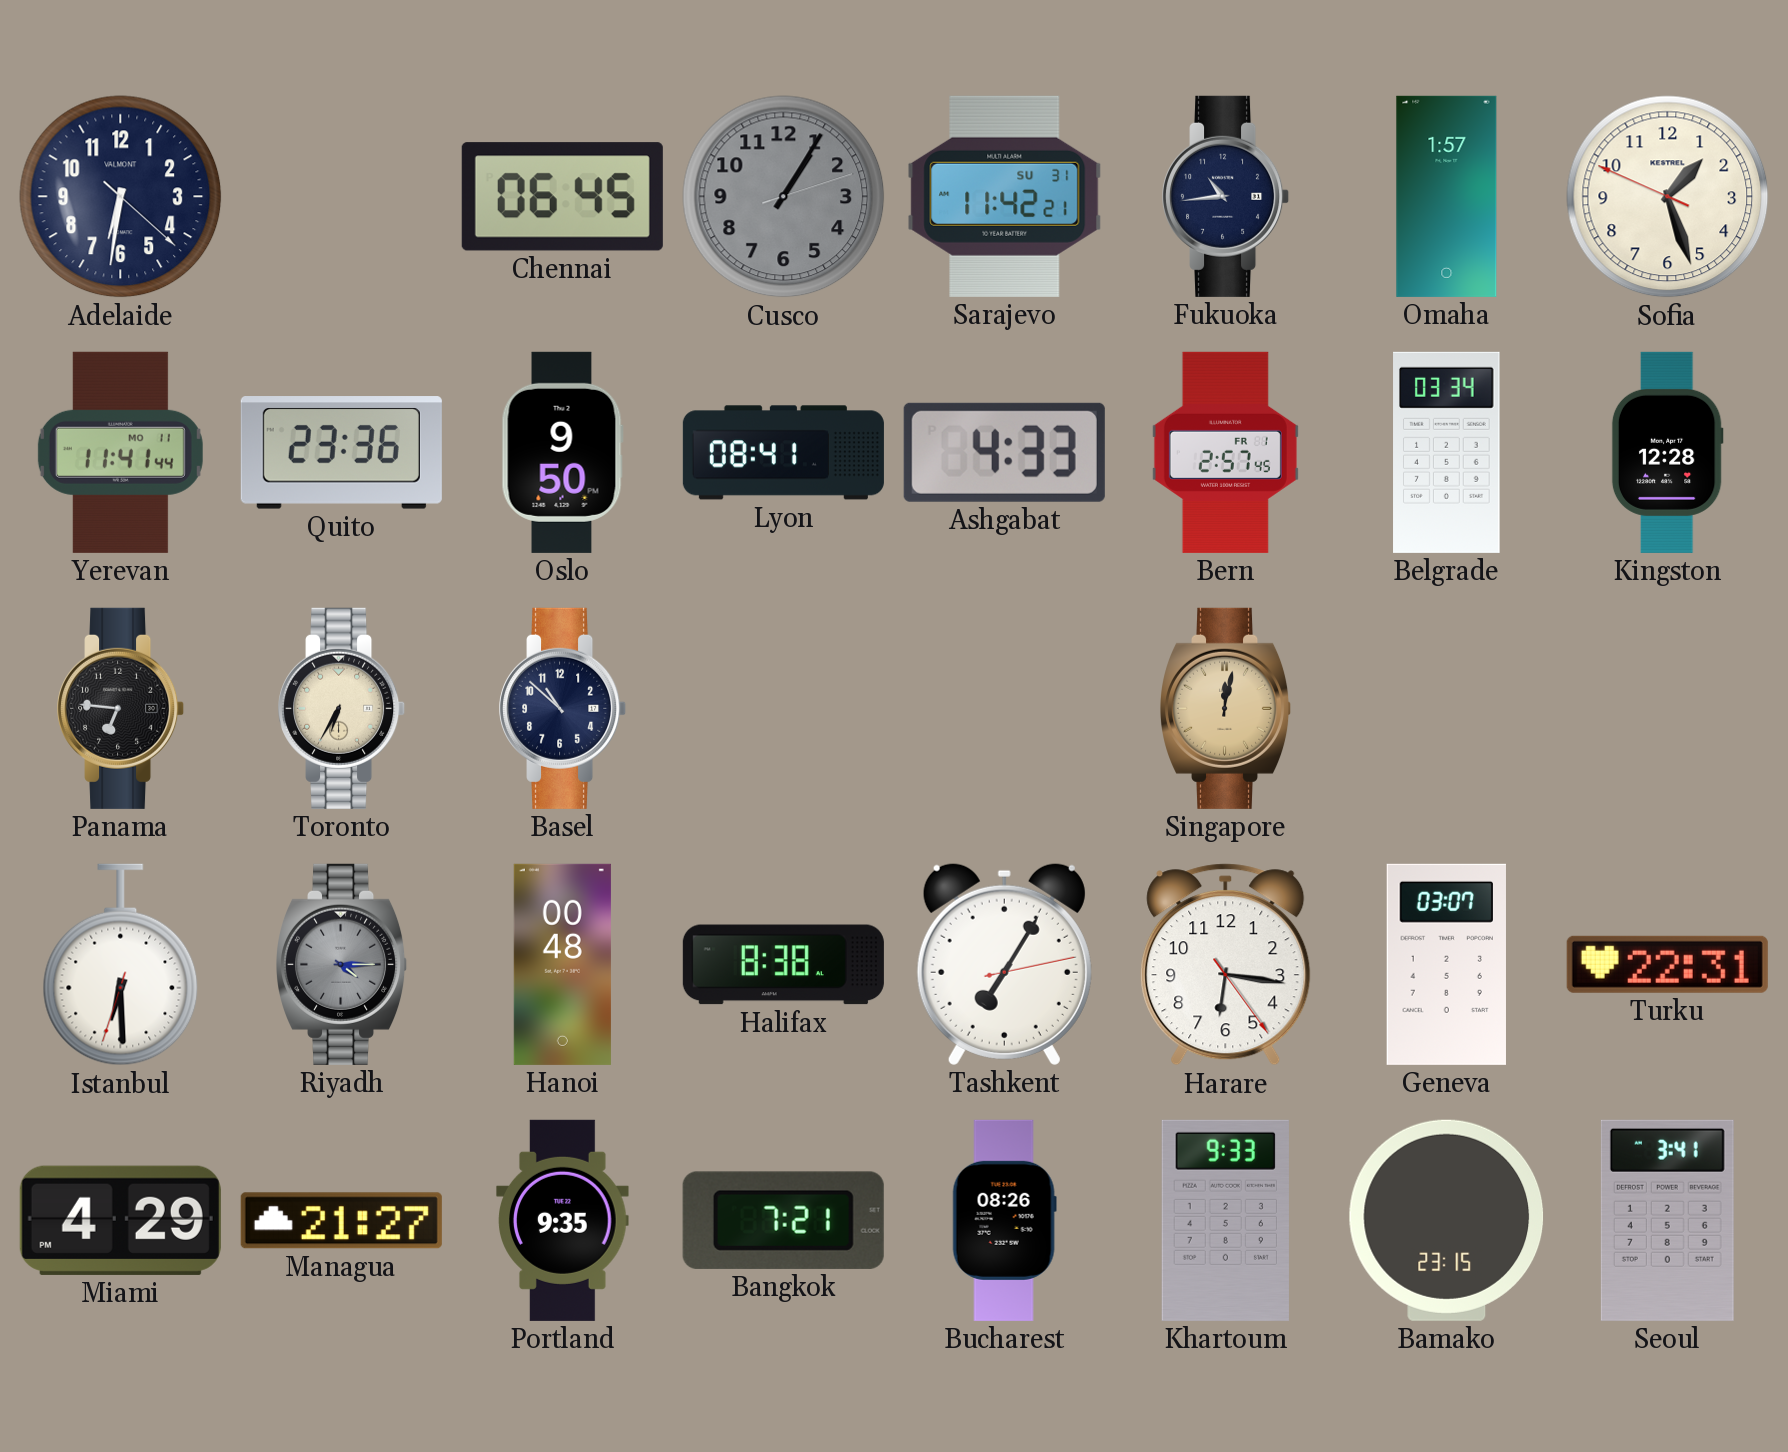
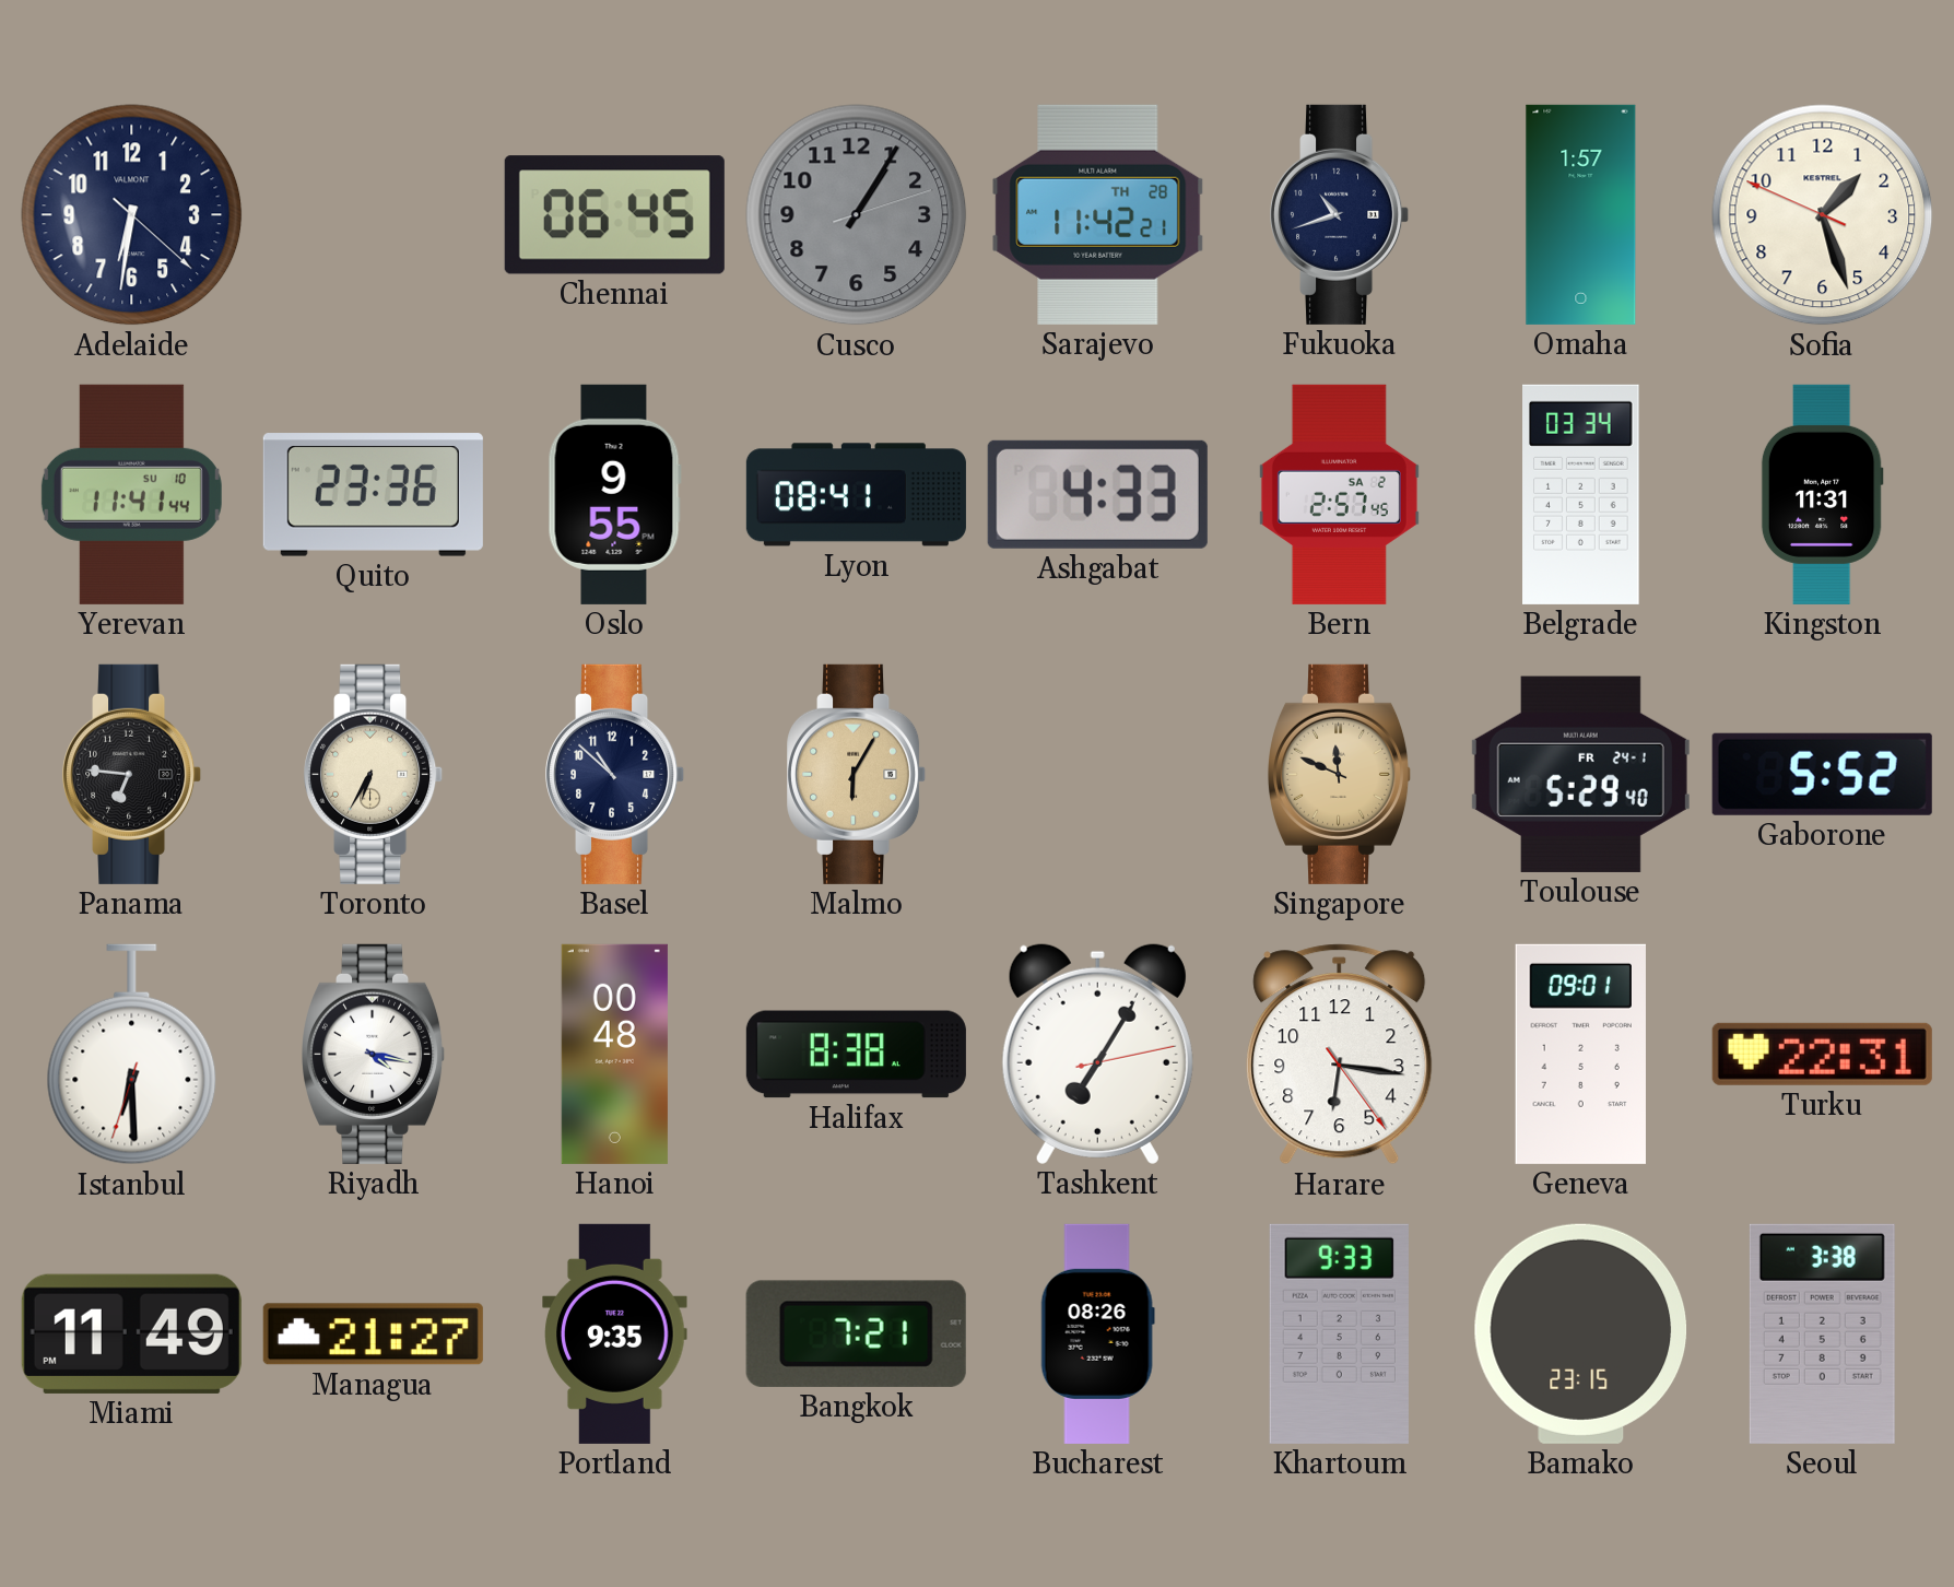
Sarajevo date: SU 31 -> TH 28 (1098, 214)
Fukuoka: 10:44 -> 10:42 (1340, 214)
Yerevan date: MO 11 -> SU 10 (131, 494)
Oslo: 9:50 -> 9:55 (614, 494)
Bern date: FR 1 -> SA 2 (1339, 494)
Kingston: 12:28 -> 11:31 (1822, 494)
Malmo: none -> 6:05 (857, 774)
Singapore: 12:02 -> 11:49 (1341, 774)
Toulouse: none -> 5:29 (1580, 774)
Gaborone: none -> 5:52 (1822, 774)
Riyadh: 4:15 -> 4:17 (375, 1054)
Riyadh dial: grey -> white (375, 1054)
Geneva: 03:07 -> 09:01 (1580, 1054)
Miami: 4:29 -> 11:49 (131, 1333)
Seoul: 3:41 -> 3:38 (1822, 1333)
